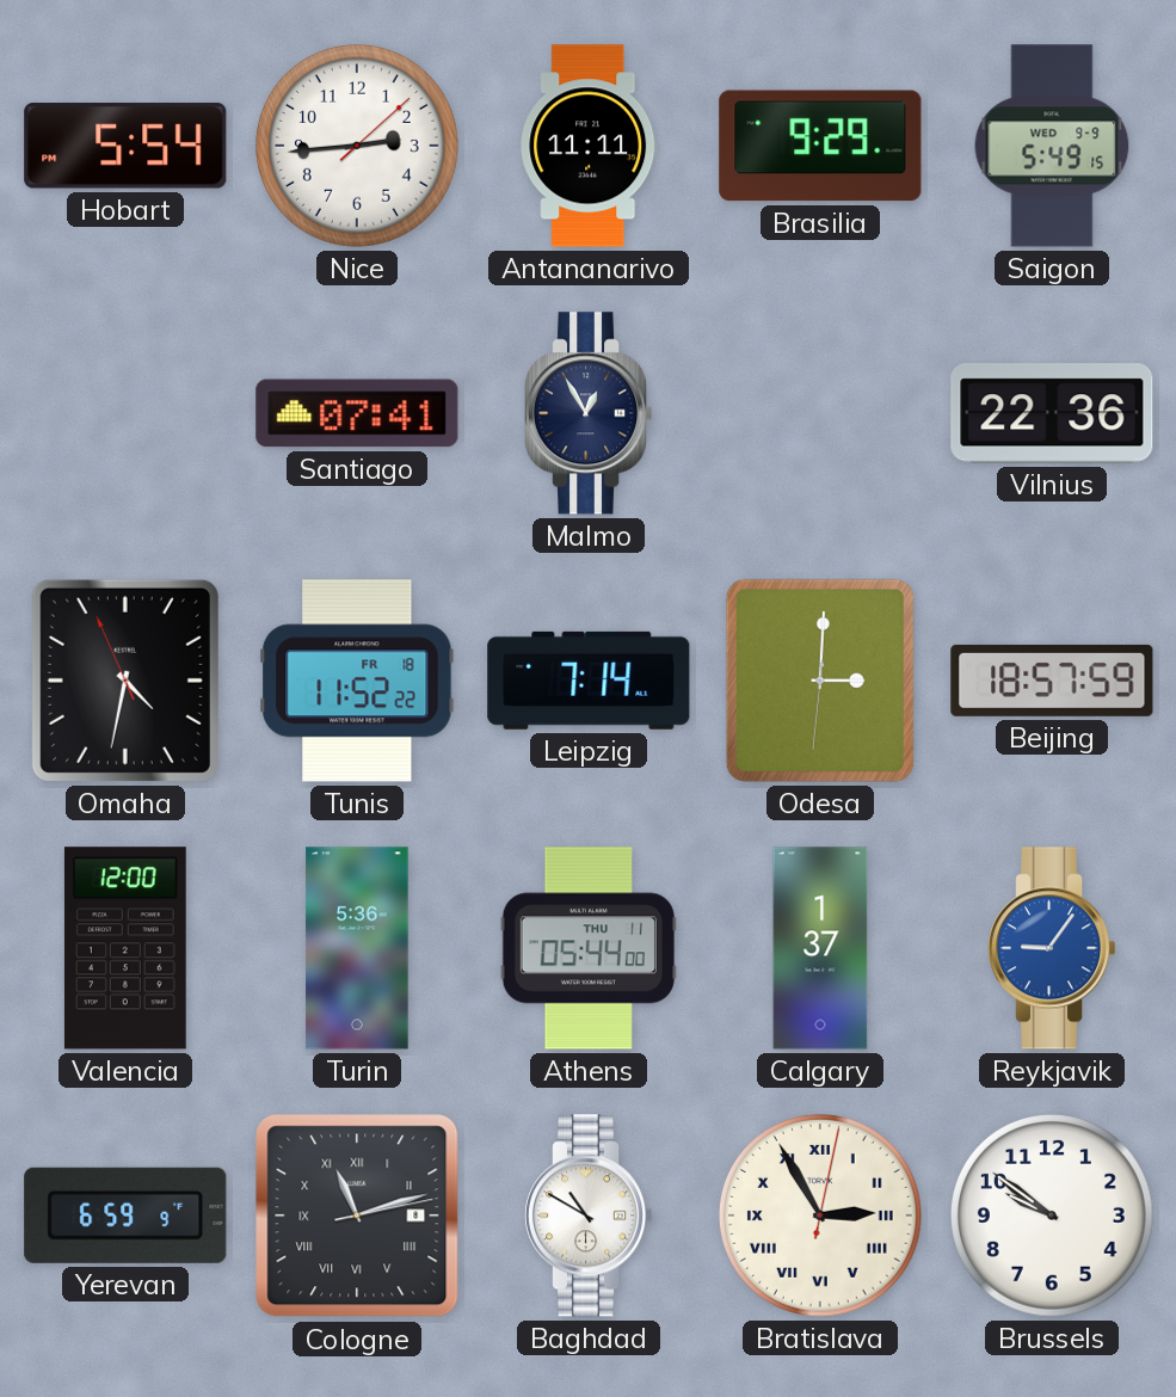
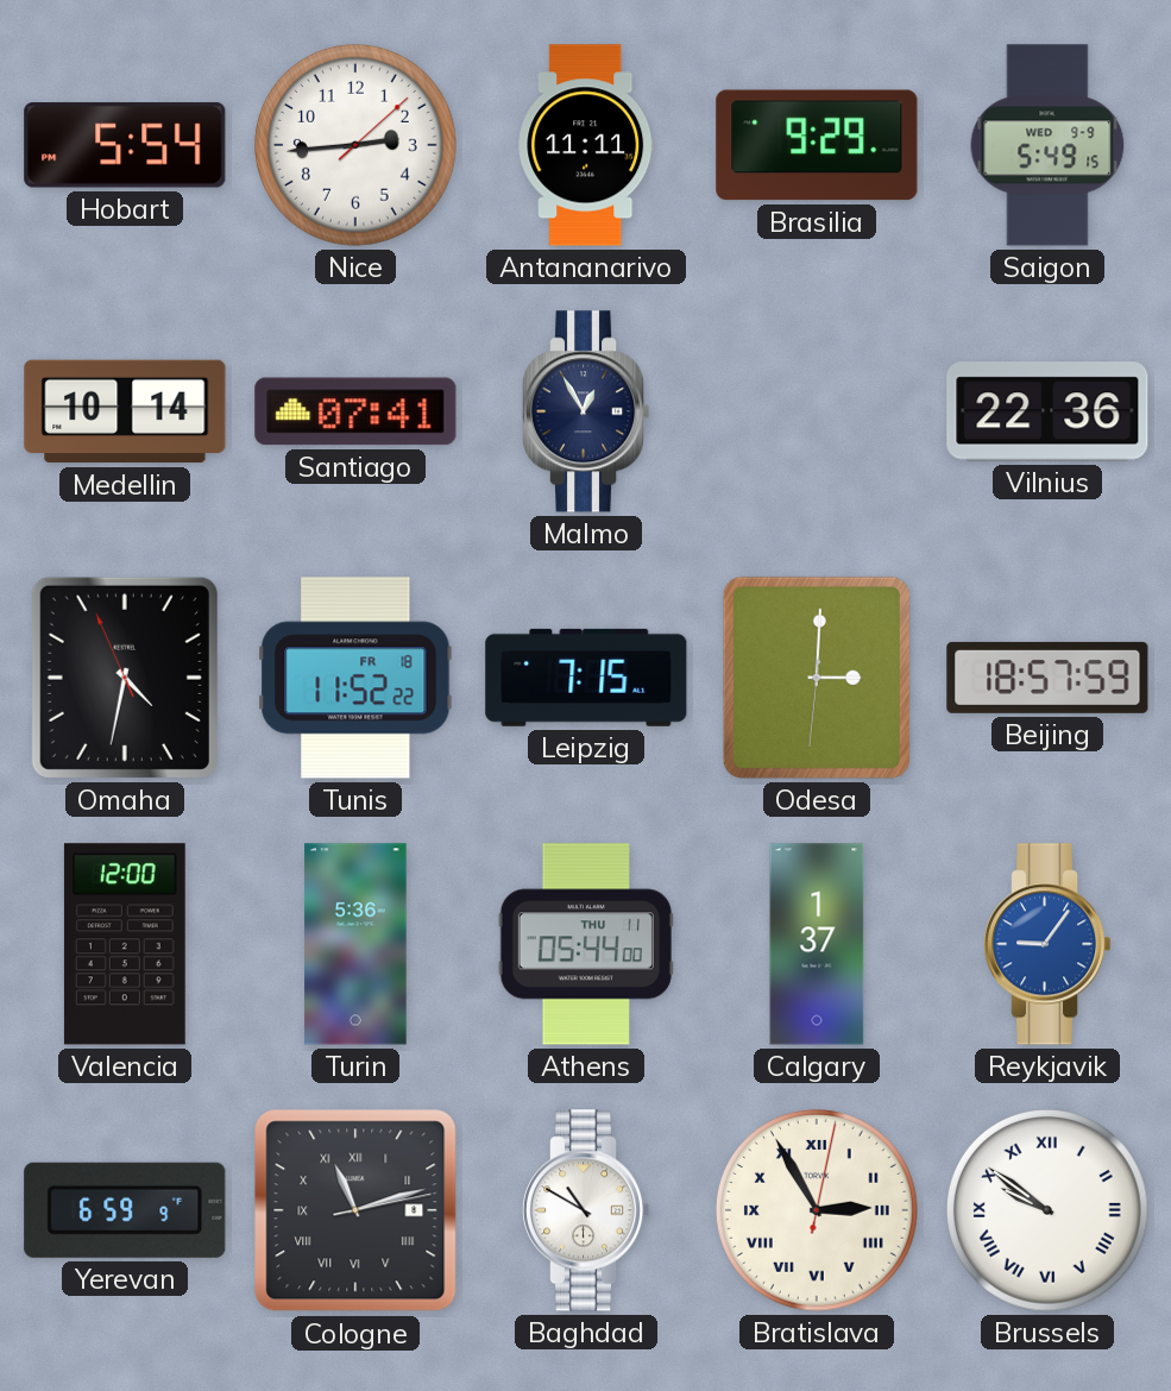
Medellin: none -> 10:14 (125, 411)
Leipzig: 7:14 -> 7:15 (586, 678)
Brussels numerals: Arabic -> Roman (1047, 1210)
